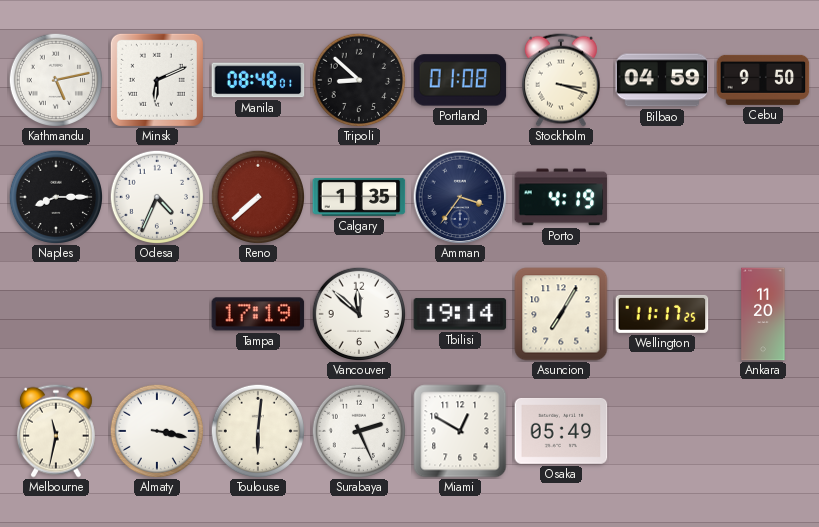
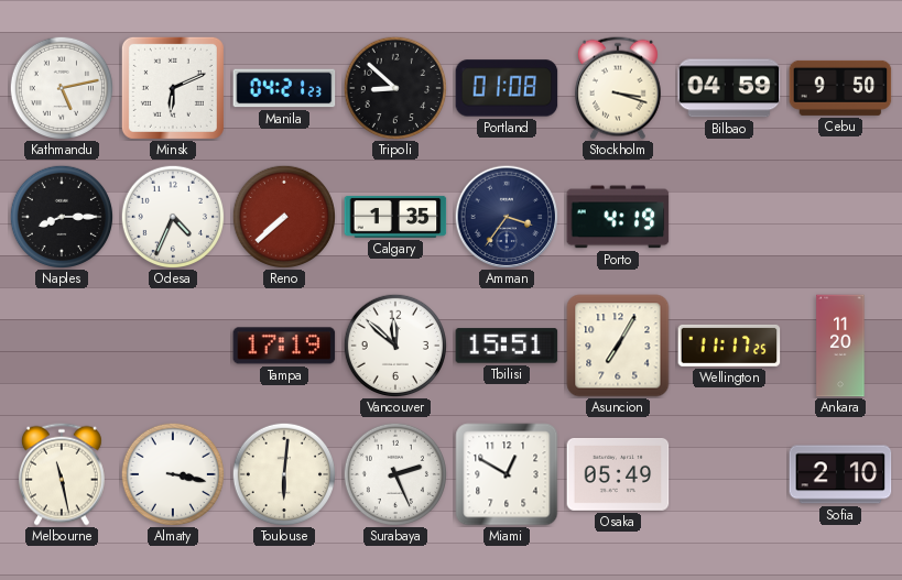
Manila: 08:48 -> 04:21 (284, 88)
Tbilisi: 19:14 -> 15:51 (507, 346)
Melbourne: 11:32 -> 11:28 (62, 474)
Sofia: none -> 2:10 (840, 474)
